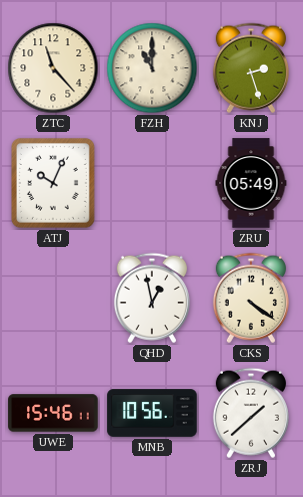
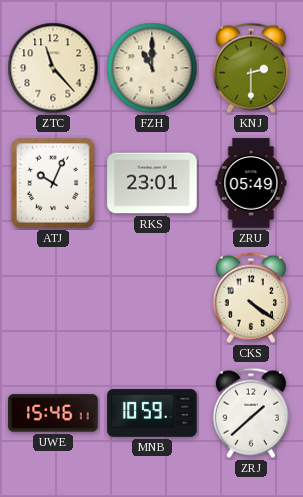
KNJ: 2:27 -> 2:30 (251, 68)
RKS: none -> 23:01 (152, 183)
QHD: 12:58 -> none (152, 298)
MNB: 10:56 -> 10:59 (152, 413)
